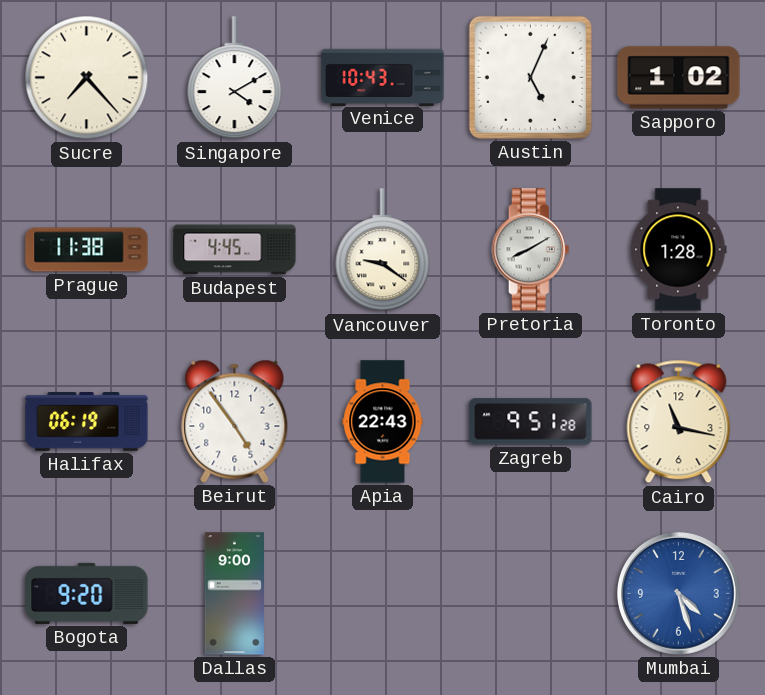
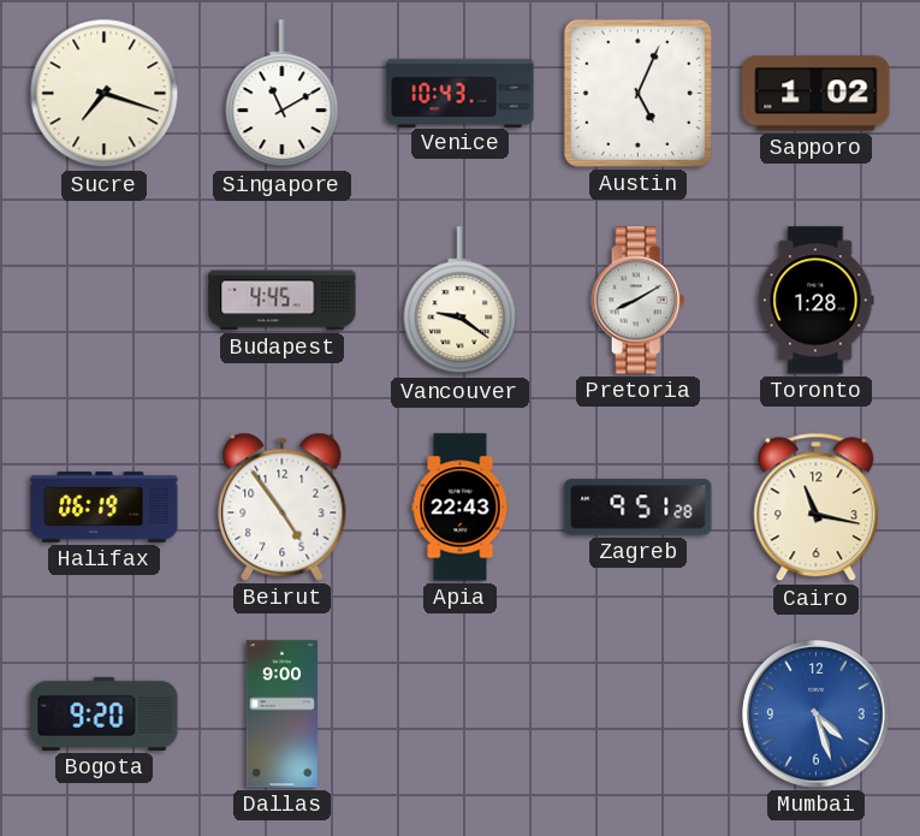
Sucre: 7:23 -> 7:18 (105, 94)
Singapore: 4:10 -> 11:10 (283, 94)
Prague: 11:38 -> none (87, 250)
